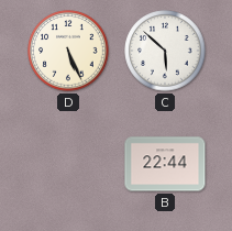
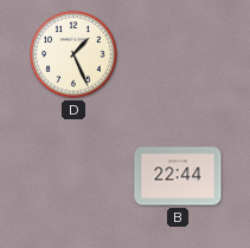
D: 5:26 -> 1:26 (73, 54)
C: 5:52 -> none (165, 51)
